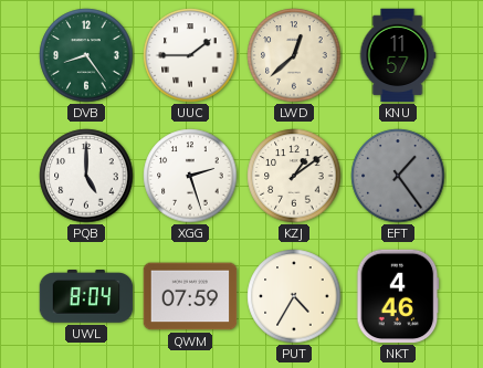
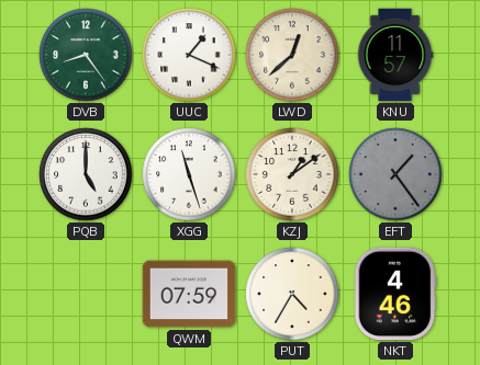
UUC: 1:45 -> 1:19 (189, 55)
XGG: 2:27 -> 11:27 (189, 174)
UWL: 8:04 -> none (86, 297)
